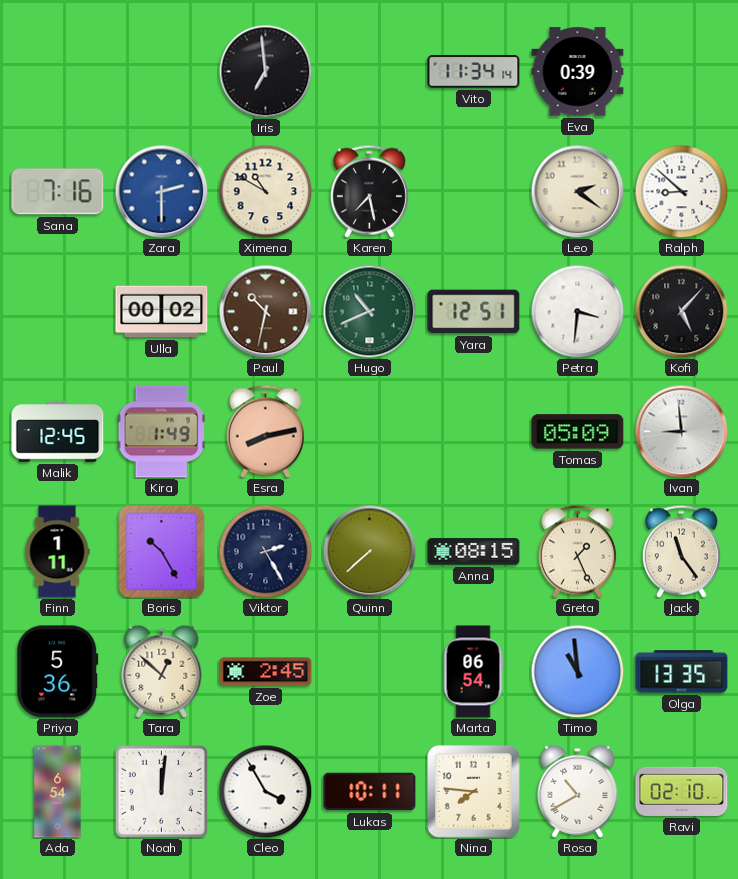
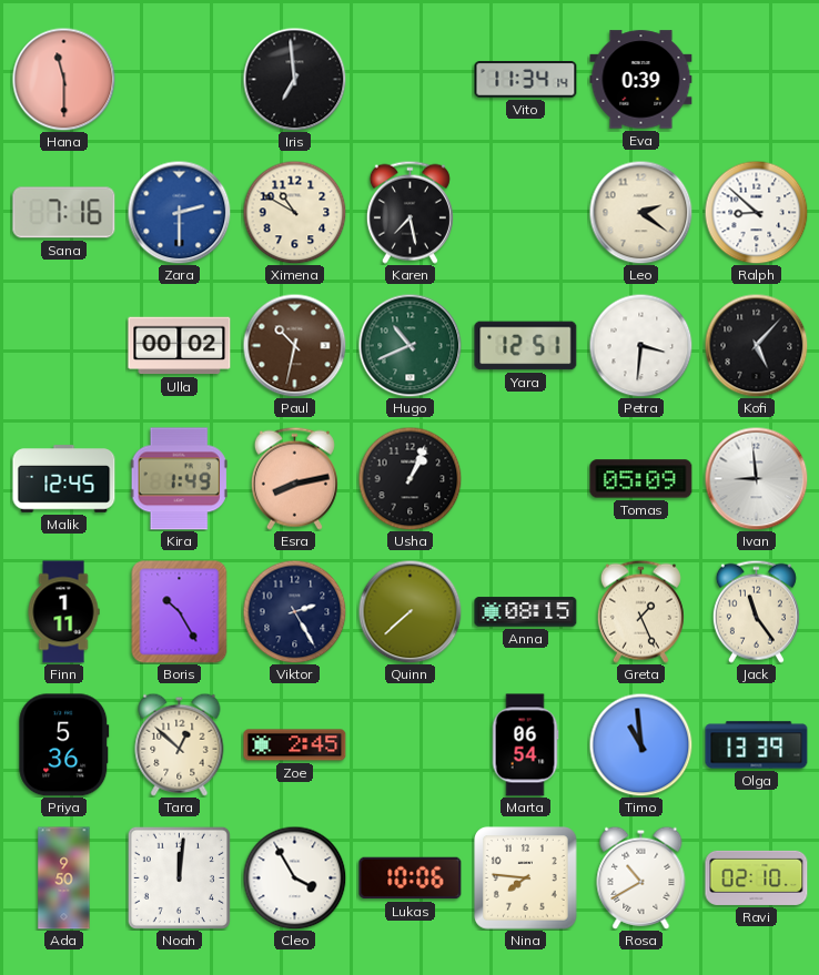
Hana: none -> 11:30 (63, 79)
Usha: none -> 1:04 (410, 478)
Olga: 13:35 -> 13:39 (757, 745)
Ada: 6:54 -> 9:50 (64, 878)
Lukas: 10:11 -> 10:06 (411, 878)
